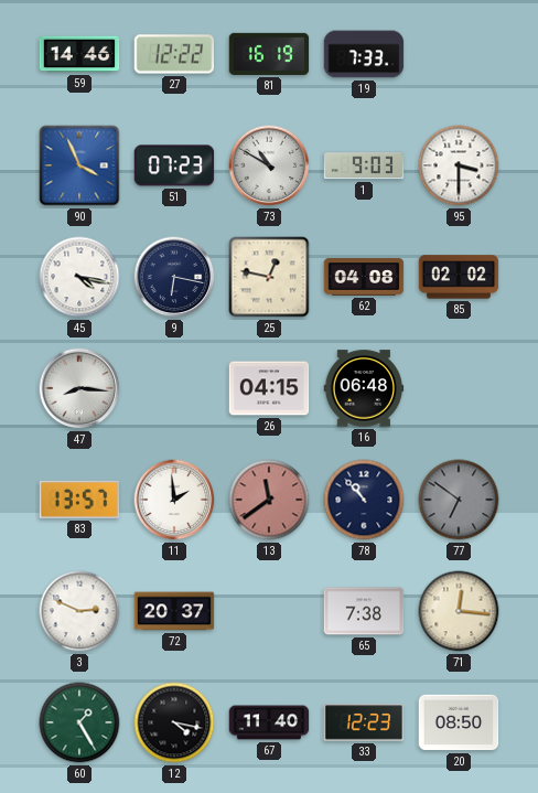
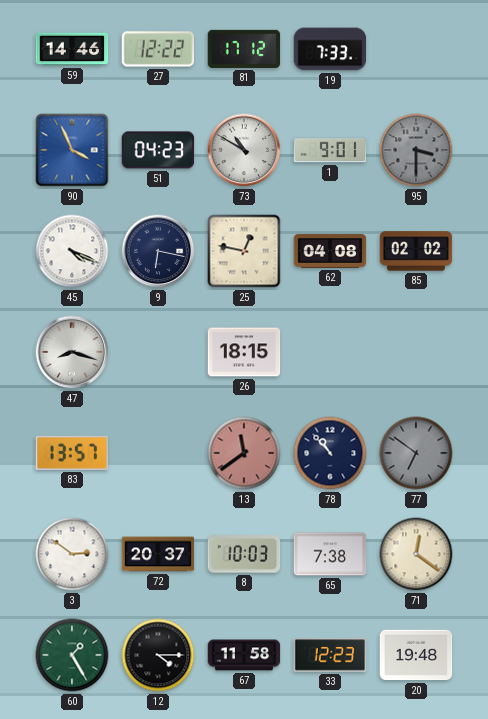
81: 16:19 -> 17:12 (244, 49)
51: 07:23 -> 04:23 (158, 150)
1: 9:03 -> 9:01 (330, 150)
95 dial: white -> grey (416, 150)
45: 4:17 -> 4:19 (72, 251)
47: 8:16 -> 8:18 (72, 352)
26: 04:15 -> 18:15 (244, 352)
16: 06:48 -> none (364, 388)
11: 1:59 -> none (174, 500)
3: 2:49 -> 2:51 (72, 554)
8: none -> 10:03 (244, 554)
71: 12:16 -> 12:21 (416, 554)
12: 4:17 -> 4:15 (158, 655)
67: 11:40 -> 11:58 (244, 655)
20: 08:50 -> 19:48 (416, 655)
